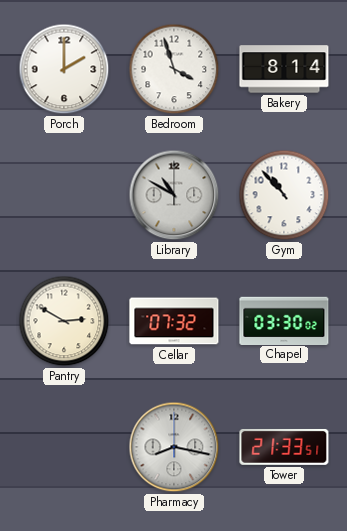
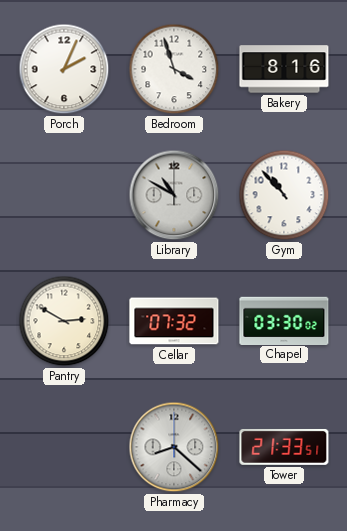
Porch: 2:00 -> 2:04 (64, 69)
Bakery: 8:14 -> 8:16 (284, 69)
Pharmacy: 8:17 -> 8:22 (174, 447)
